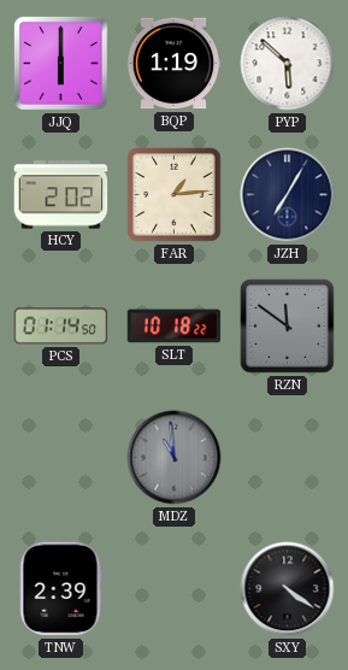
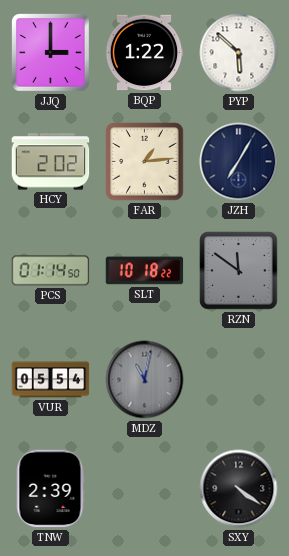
JJQ: 6:00 -> 3:00 (51, 53)
BQP: 1:19 -> 1:22 (144, 53)
VUR: none -> 05:54 (51, 380)
MDZ: 10:59 -> 11:02 (145, 380)
